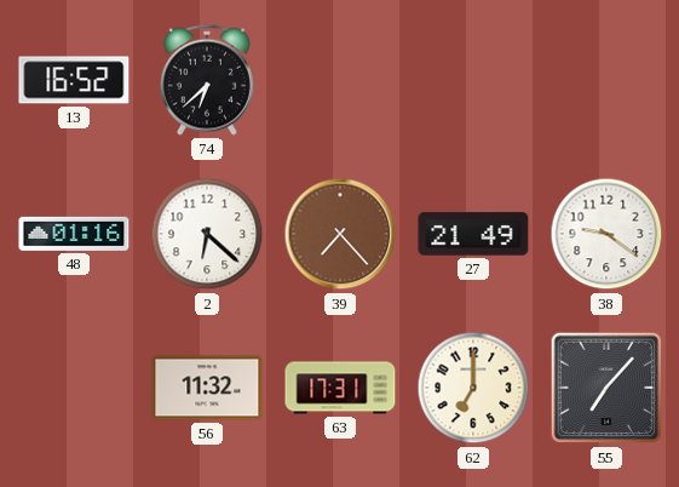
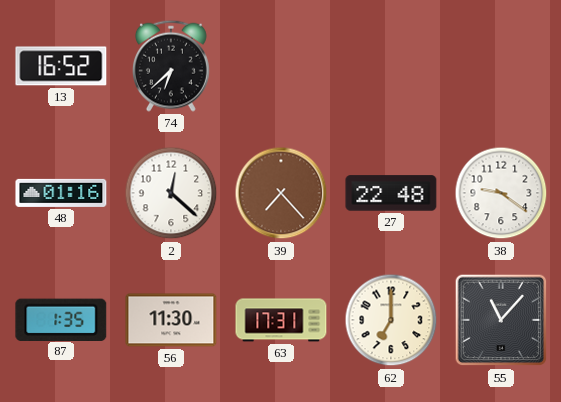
2: 6:22 -> 12:22 (171, 193)
27: 21:49 -> 22:48 (391, 193)
87: none -> 1:35 (61, 319)
56: 11:32 -> 11:30 (171, 320)
55: 7:07 -> 11:07 (501, 320)
